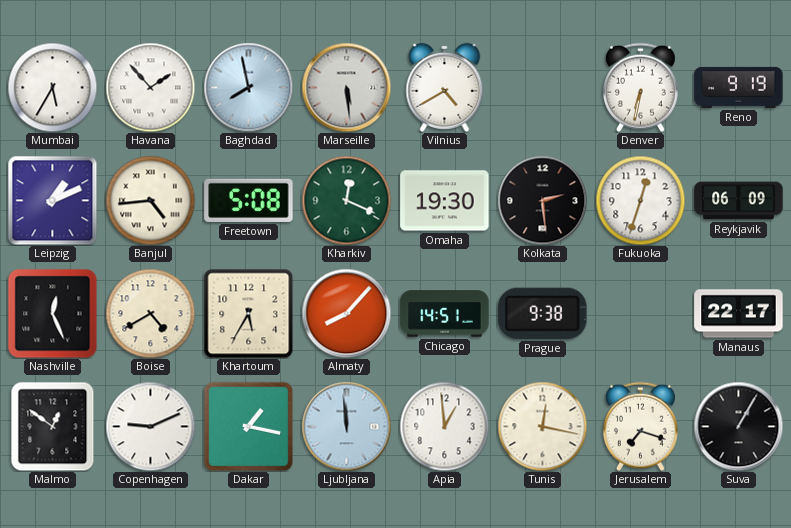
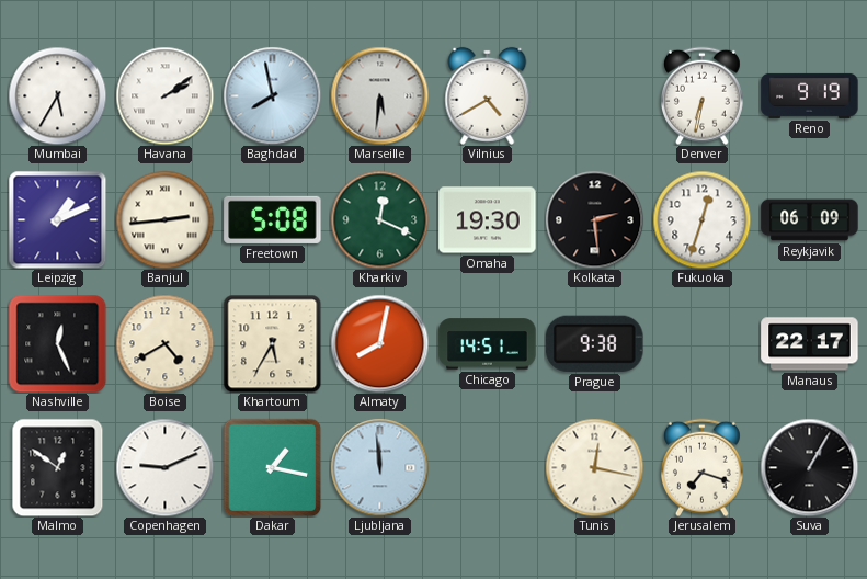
Havana: 1:53 -> 2:09 (164, 95)
Marseille: 5:29 -> 5:31 (379, 95)
Banjul: 4:44 -> 2:44 (164, 219)
Almaty: 8:07 -> 8:02 (379, 343)
Apia: 12:59 -> none (444, 426)
